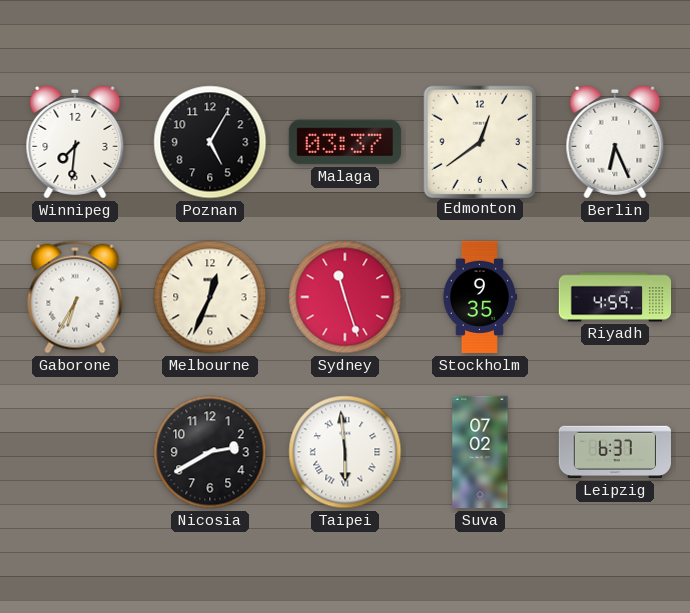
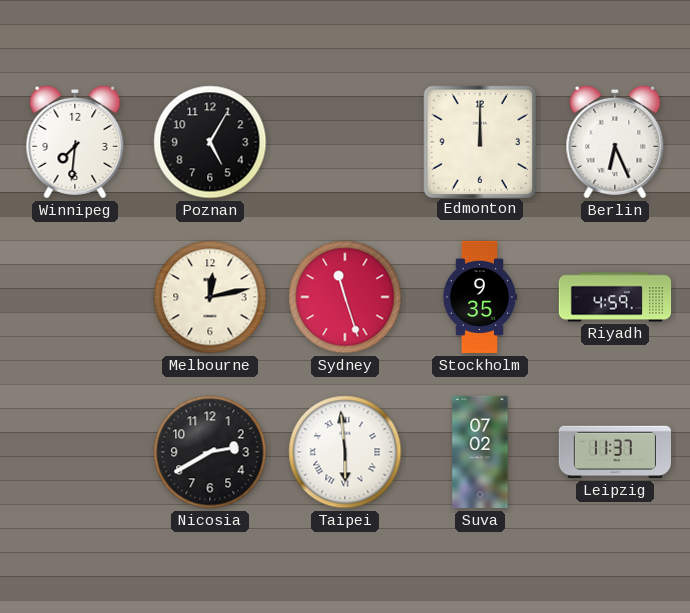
Malaga: 03:37 -> none (345, 142)
Edmonton: 12:39 -> 12:00 (479, 141)
Gaborone: 6:35 -> none (75, 297)
Melbourne: 12:34 -> 12:13 (210, 297)
Leipzig: 6:37 -> 11:37 (614, 452)
